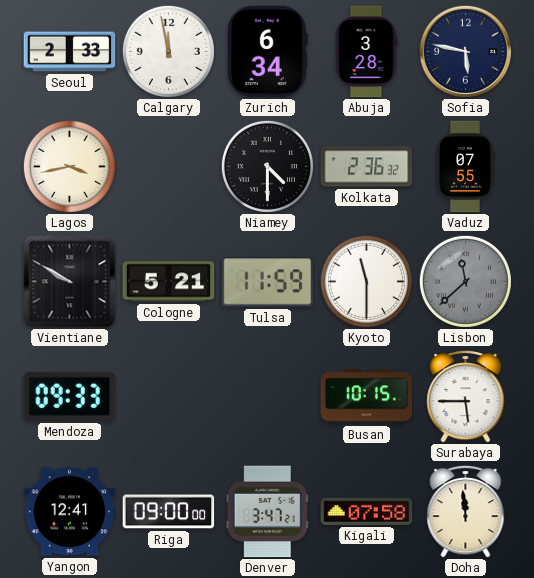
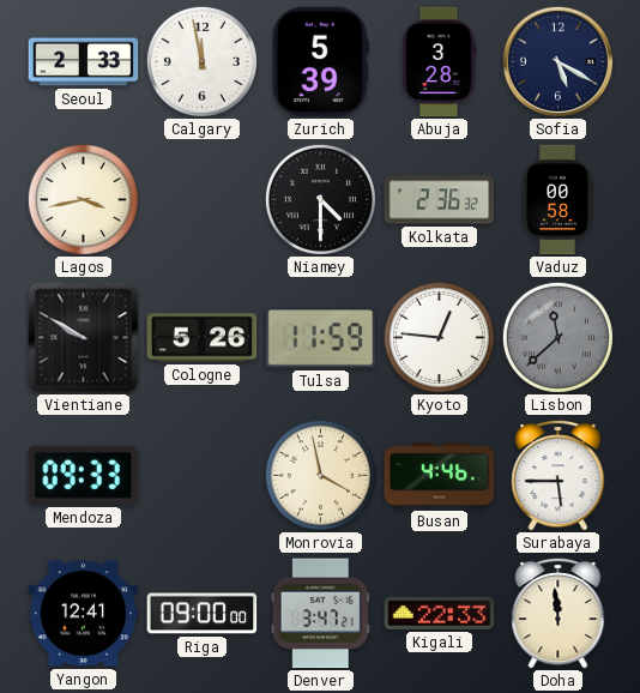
Zurich: 6:34 -> 5:39 (320, 62)
Sofia: 5:47 -> 5:20 (557, 61)
Vaduz: 07:55 -> 00:58 (557, 200)
Cologne: 5:21 -> 5:26 (203, 338)
Kyoto: 11:30 -> 12:46 (439, 337)
Monrovia: none -> 3:58 (320, 475)
Busan: 10:15 -> 4:46 (440, 476)
Kigali: 07:58 -> 22:33 (440, 613)
